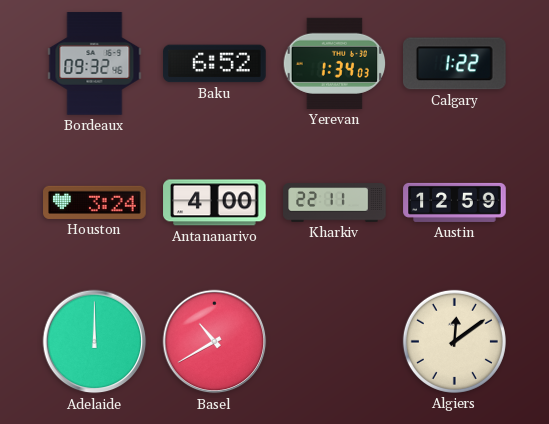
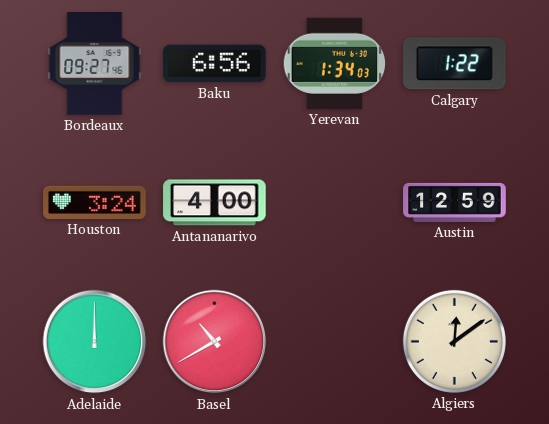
Bordeaux: 09:32 -> 09:27 (95, 64)
Baku: 6:52 -> 6:56 (215, 64)
Kharkiv: 22:11 -> none (335, 203)
